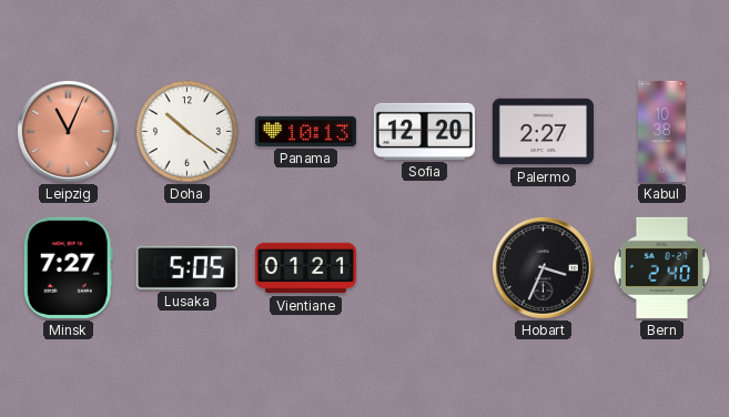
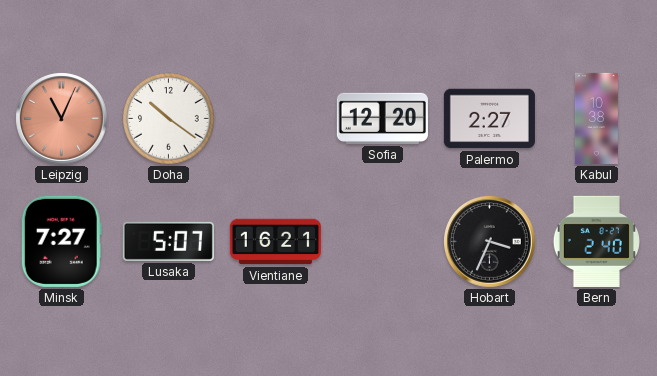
Panama: 10:13 -> none (305, 131)
Lusaka: 5:05 -> 5:07 (168, 241)
Vientiane: 01:21 -> 16:21 (275, 242)
